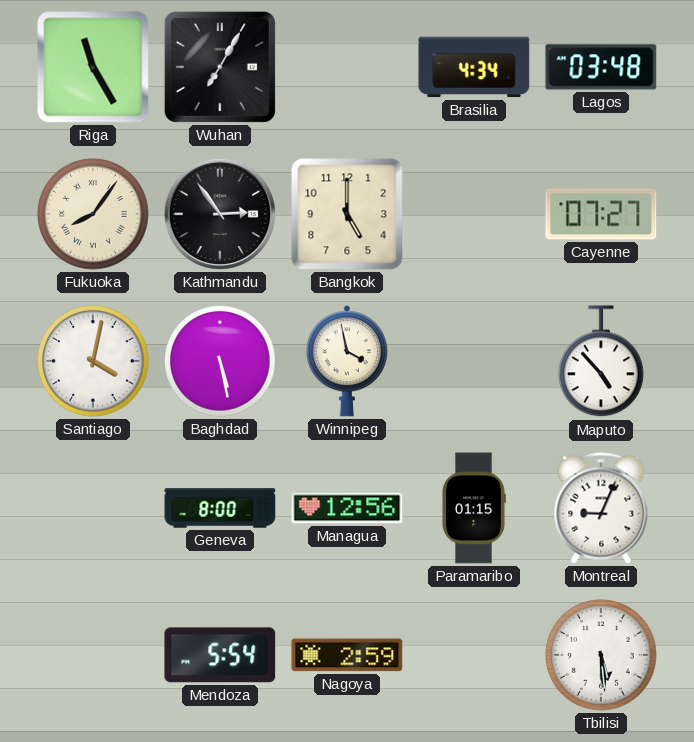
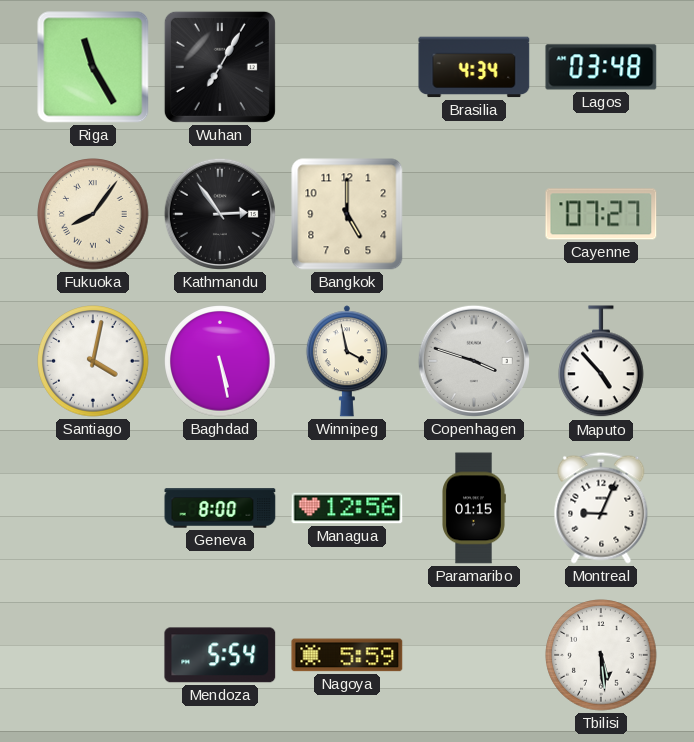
Copenhagen: none -> 3:48 (474, 361)
Nagoya: 2:59 -> 5:59 (347, 655)
